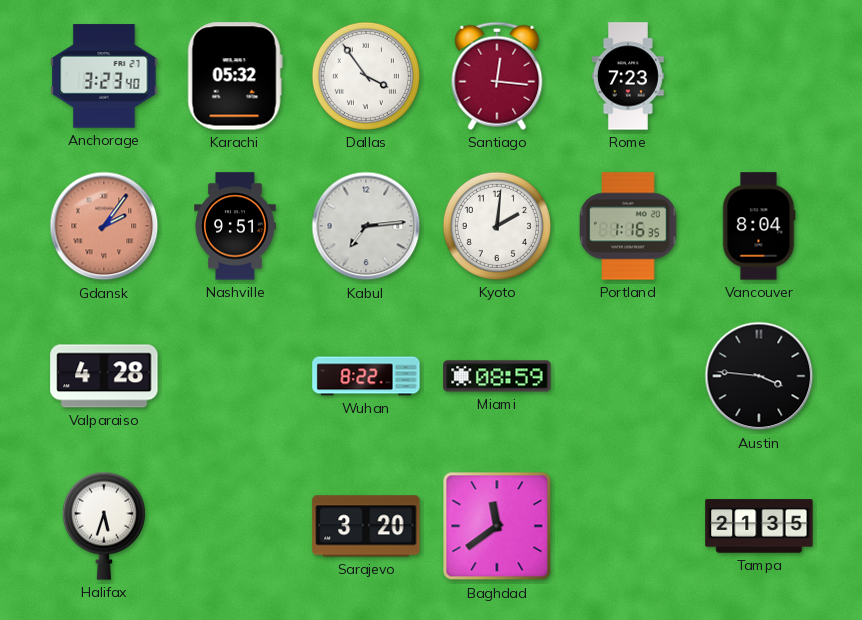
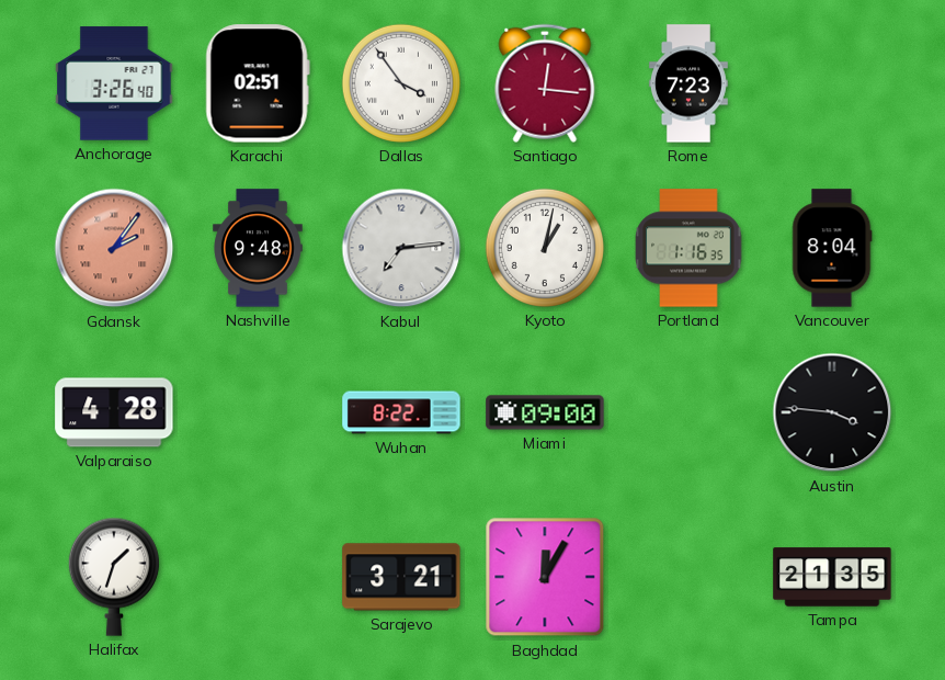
Anchorage: 3:23 -> 3:26 (114, 83)
Karachi: 05:32 -> 02:51 (258, 83)
Nashville: 9:51 -> 9:48 (258, 248)
Kyoto: 2:01 -> 1:02 (545, 248)
Miami: 08:59 -> 09:00 (545, 412)
Halifax: 5:33 -> 1:33 (114, 577)
Sarajevo: 3:20 -> 3:21 (401, 577)
Baghdad: 11:39 -> 12:05 (545, 577)
